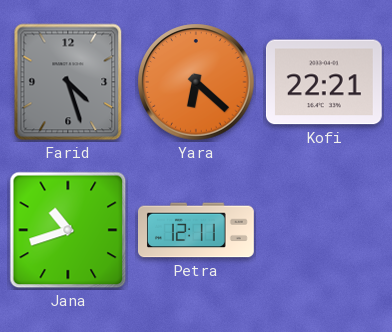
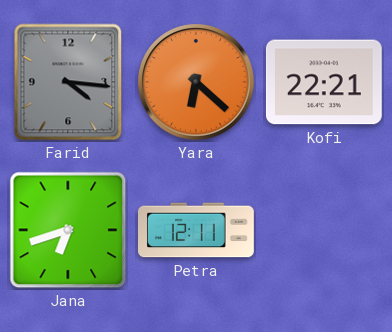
Farid: 4:27 -> 4:16 (68, 82)
Jana: 10:42 -> 6:42 (68, 230)
